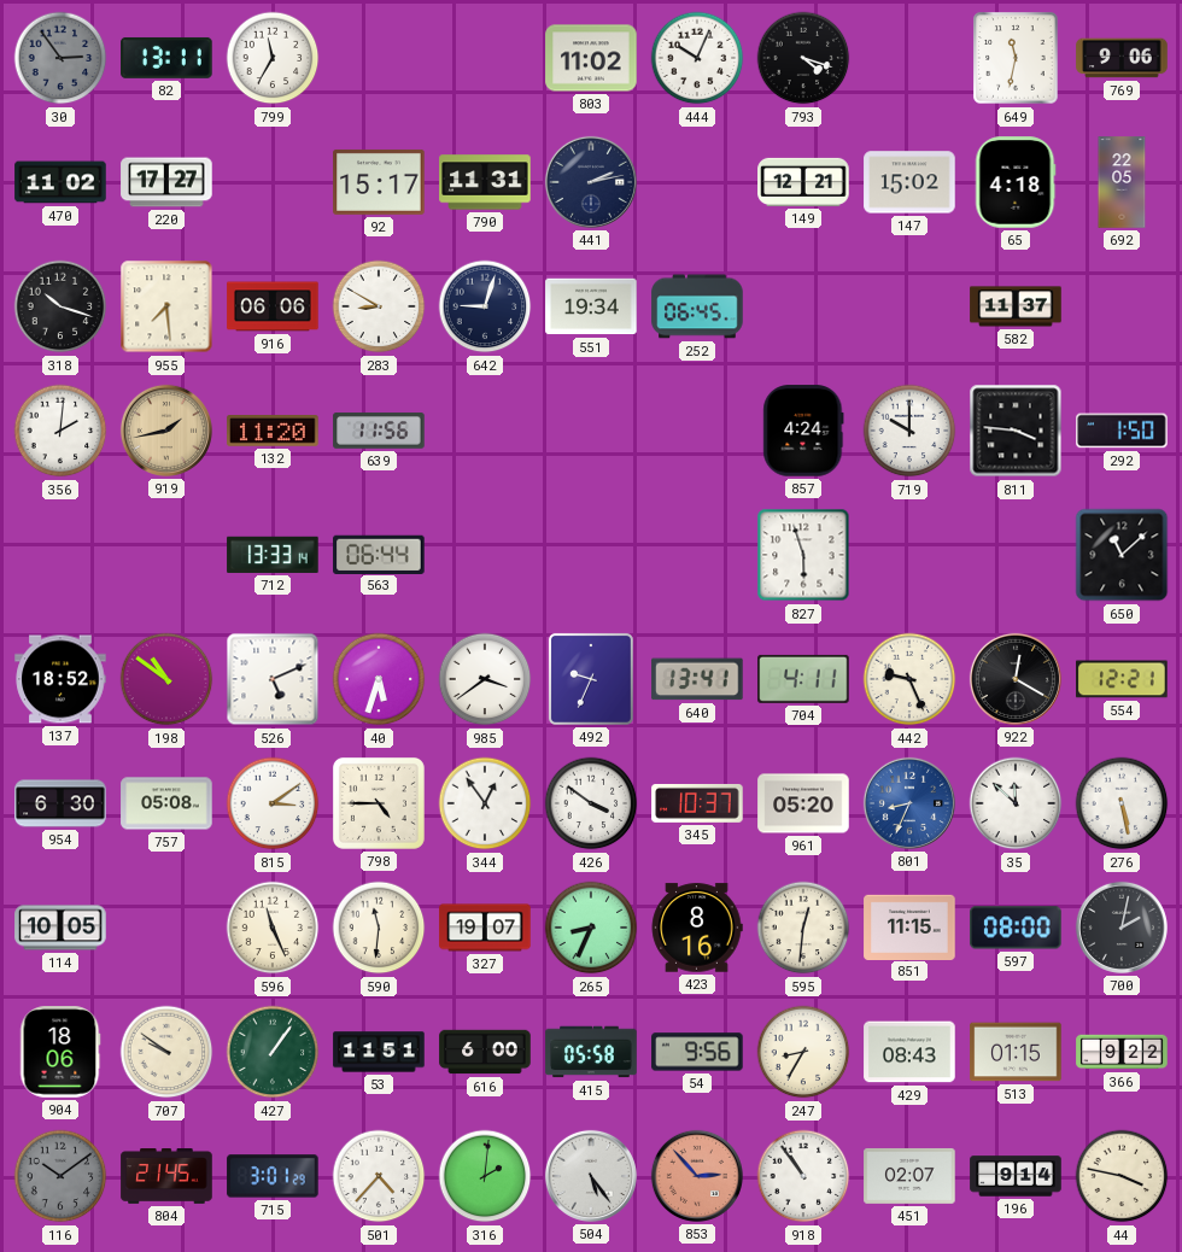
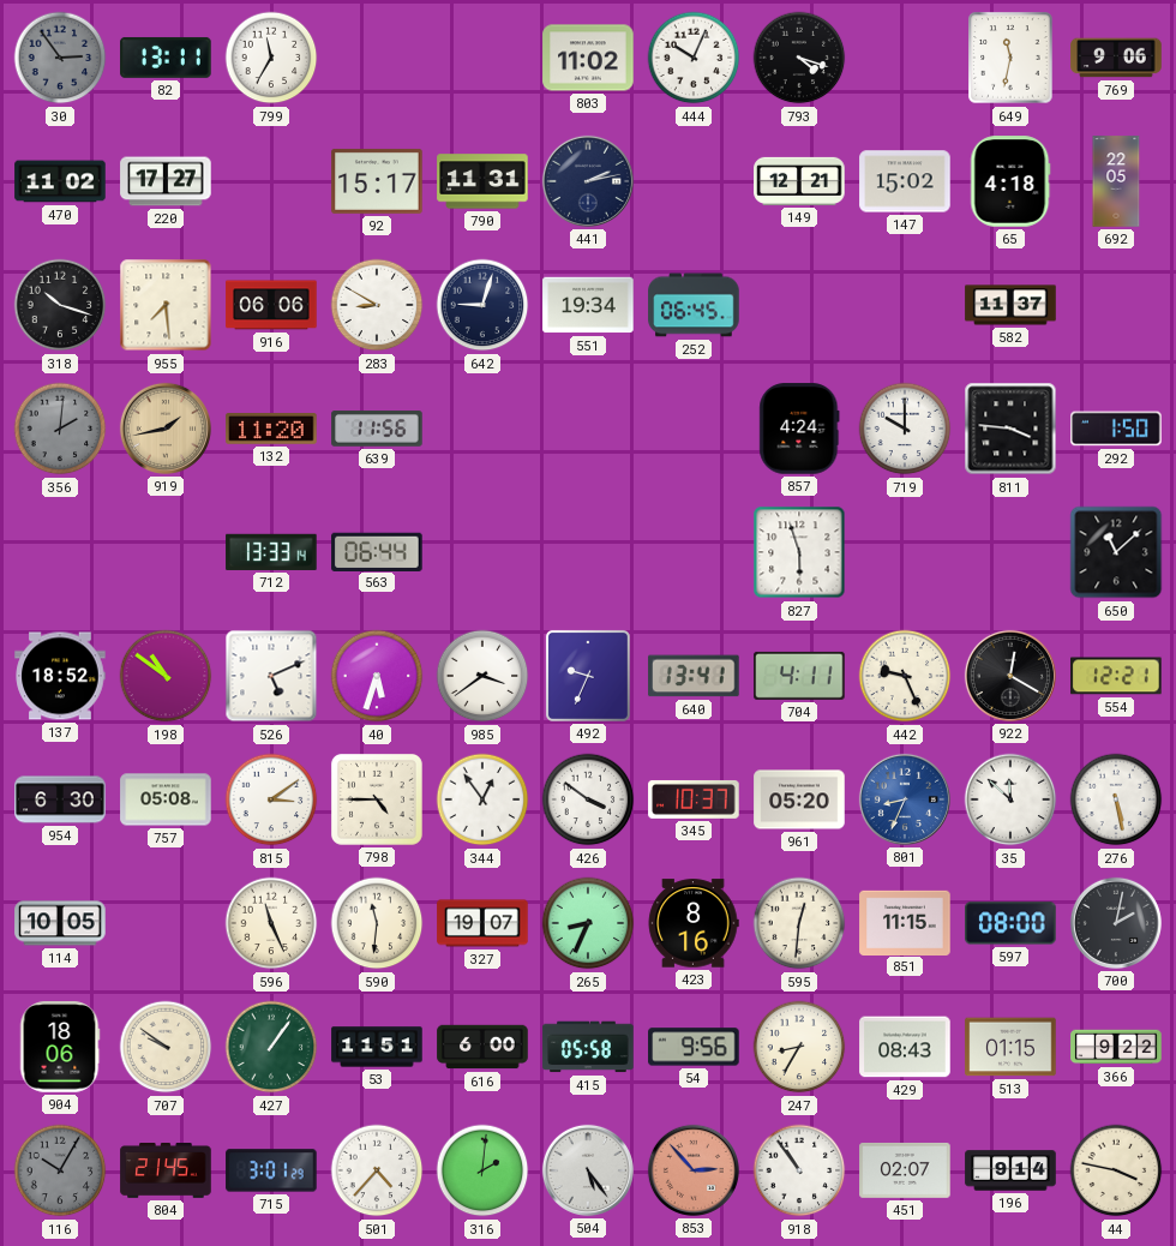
356 dial: white -> grey (60, 429)
116: 10:09 -> 10:05 (60, 1170)
